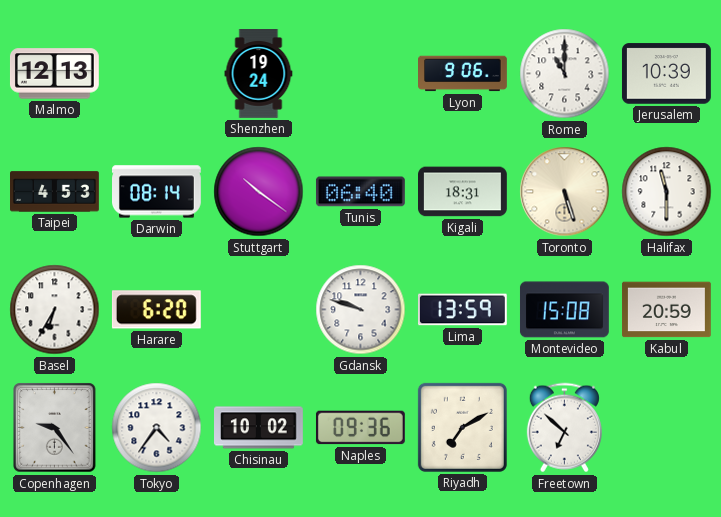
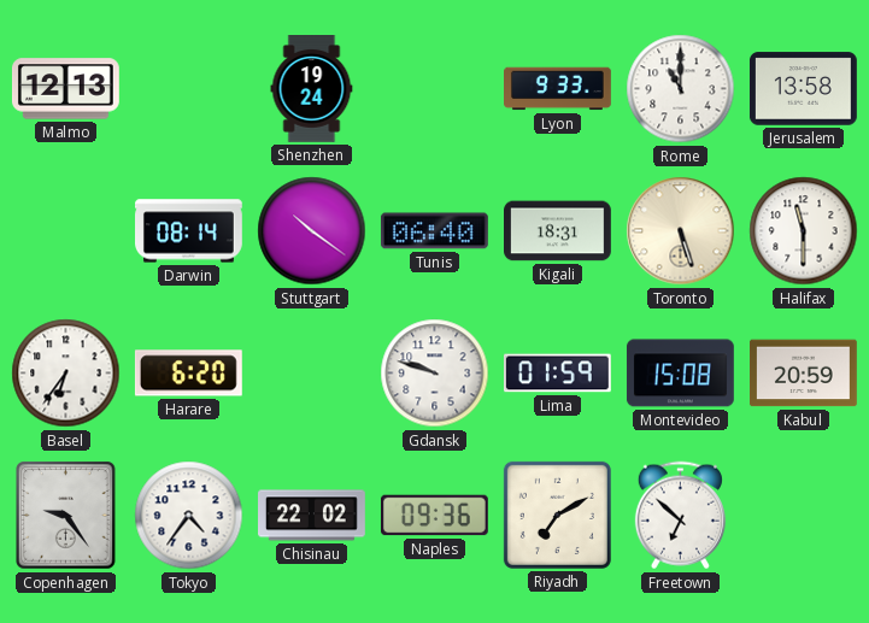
Lyon: 9:06 -> 9:33 (558, 89)
Jerusalem: 10:39 -> 13:58 (803, 89)
Taipei: 4:53 -> none (55, 192)
Basel: 6:35 -> 6:36 (66, 374)
Lima: 13:59 -> 01:59 (558, 374)
Chisinau: 10:02 -> 22:02 (312, 516)
